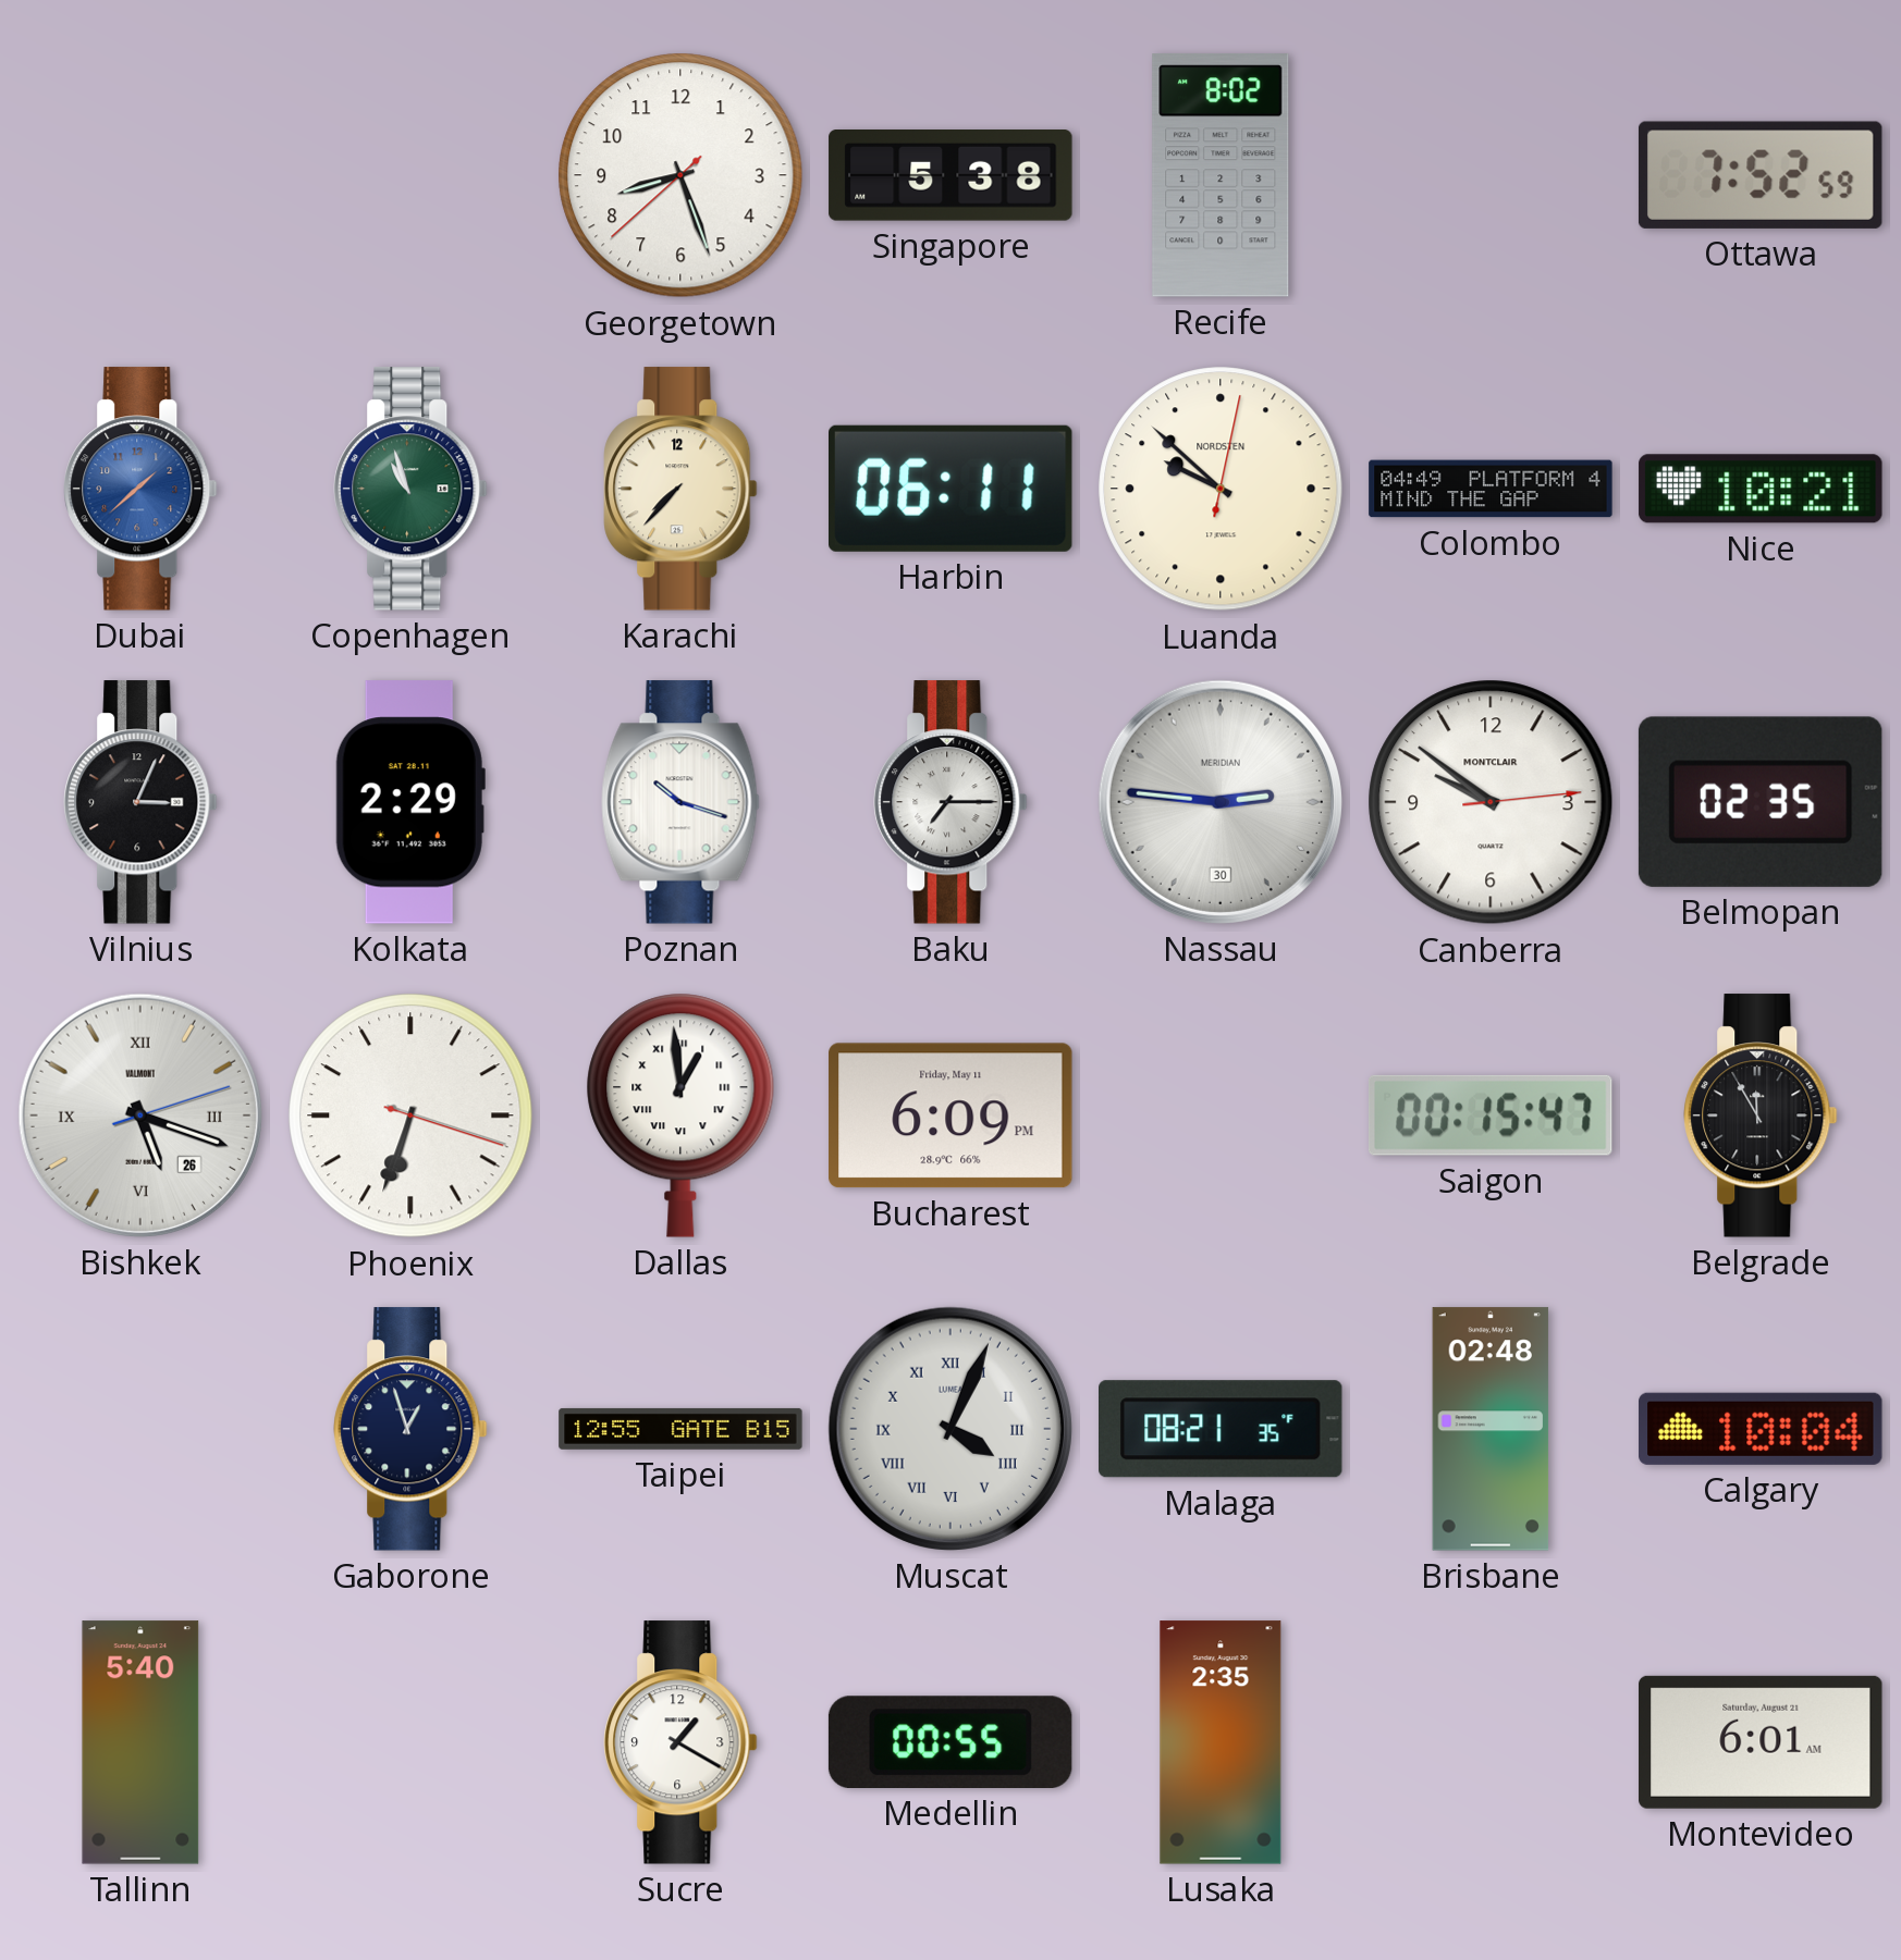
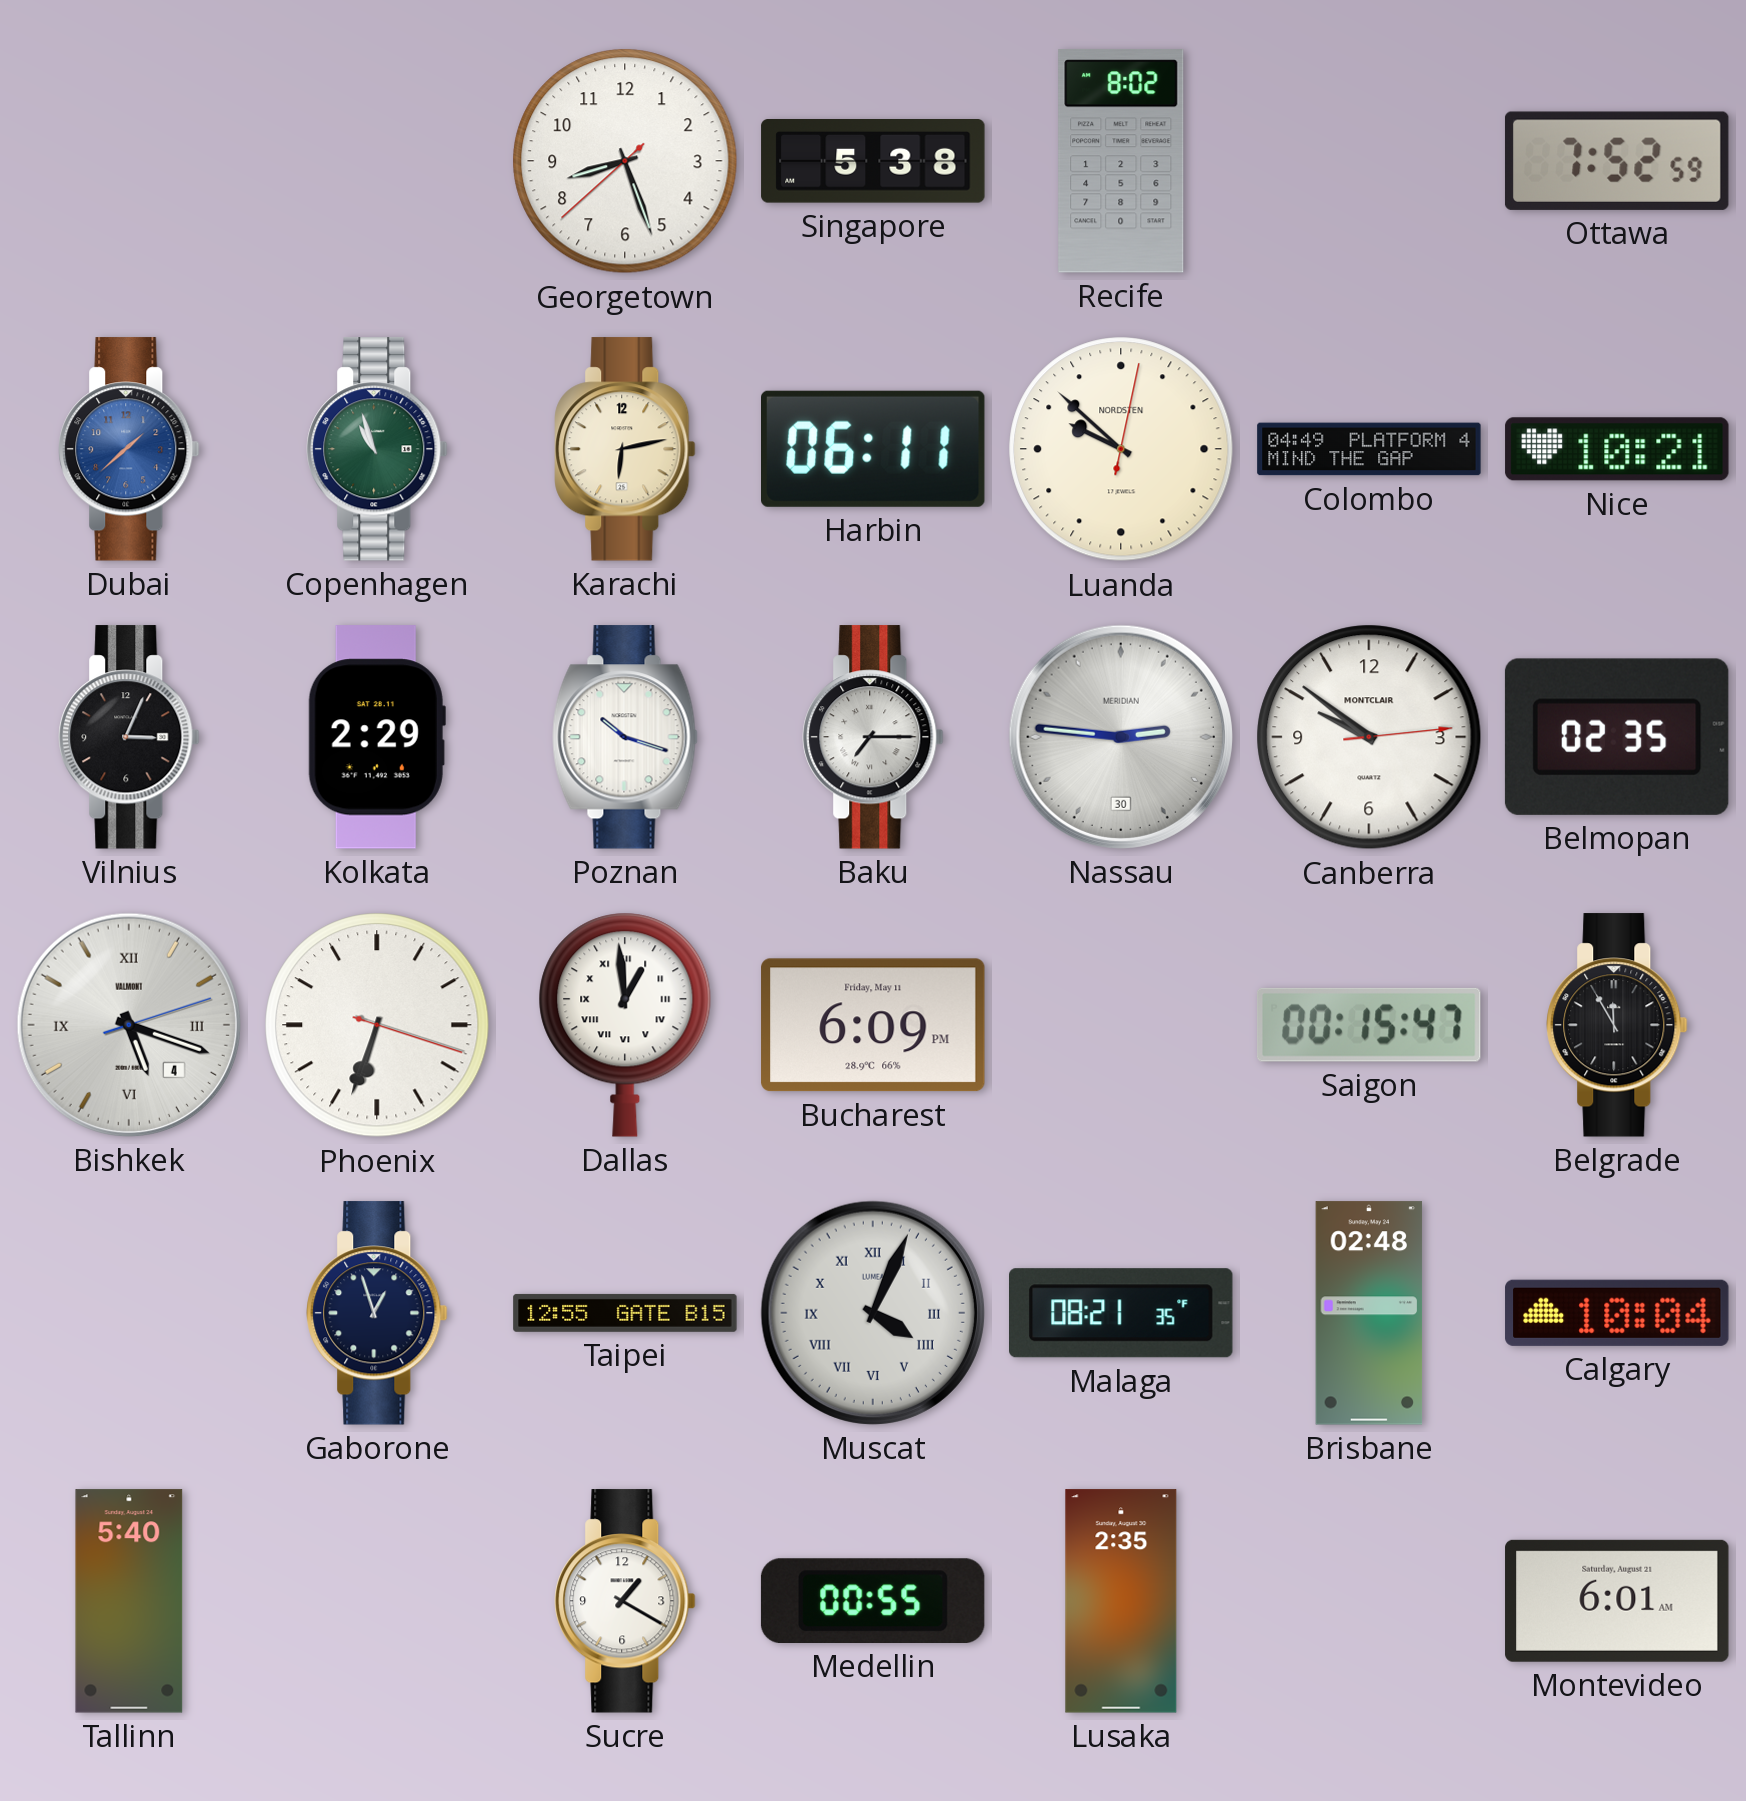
Karachi: 7:37 -> 6:13 (625, 449)
Bishkek date: 26 -> 4 (129, 1025)
